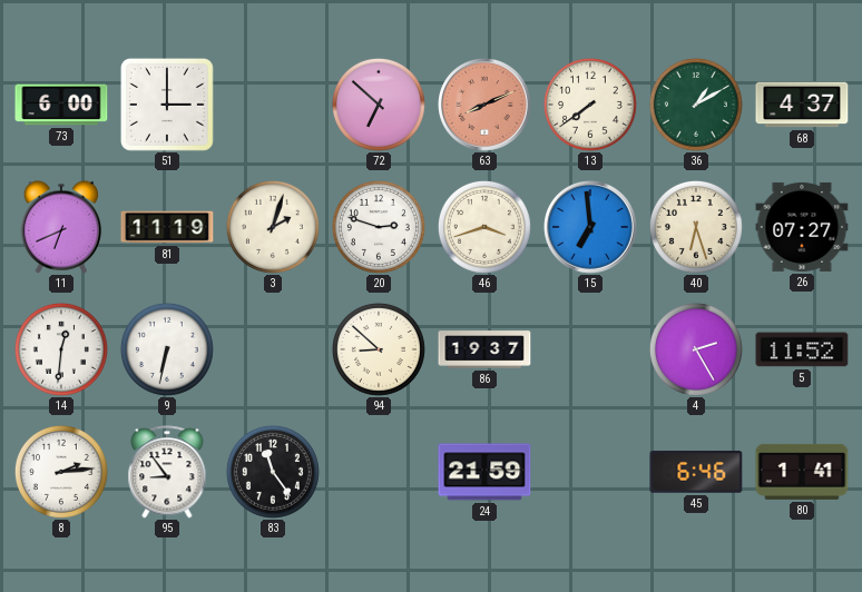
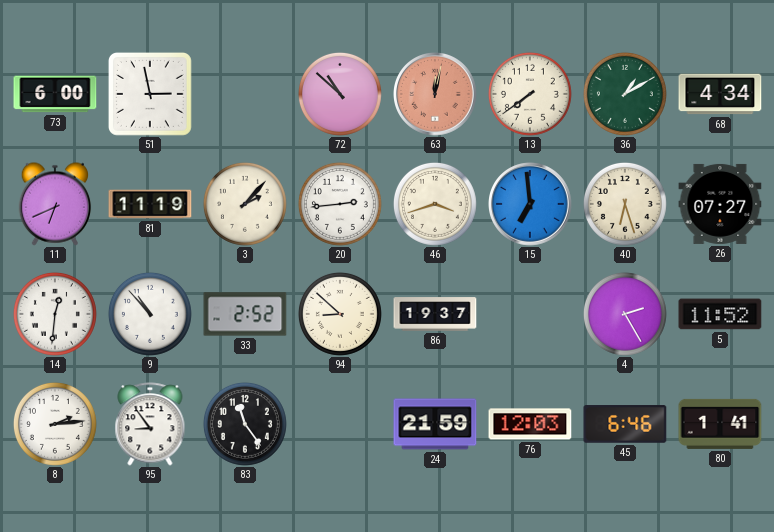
51: 3:00 -> 2:58 (150, 94)
72: 6:52 -> 10:52 (340, 94)
63: 8:11 -> 12:02 (435, 94)
68: 4:37 -> 4:34 (720, 94)
3: 2:03 -> 2:07 (245, 204)
20: 2:48 -> 2:44 (340, 204)
9: 6:32 -> 10:53 (150, 314)
33: none -> 2:52 (245, 314)
76: none -> 12:03 (530, 424)
